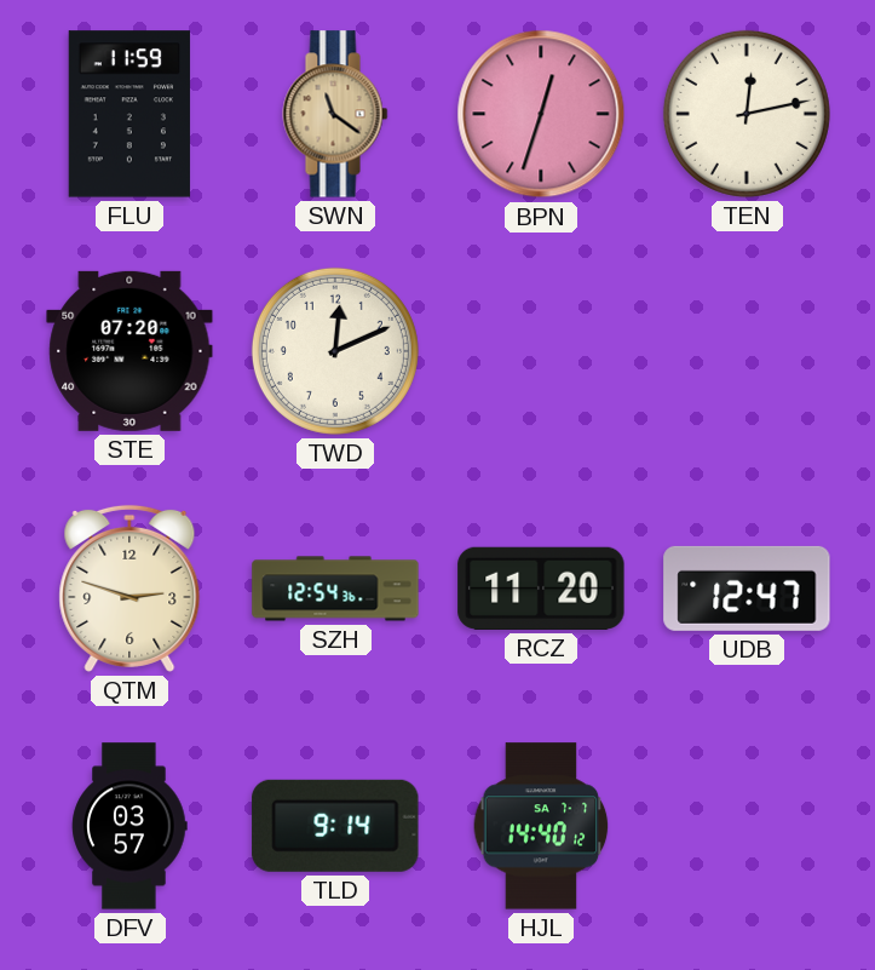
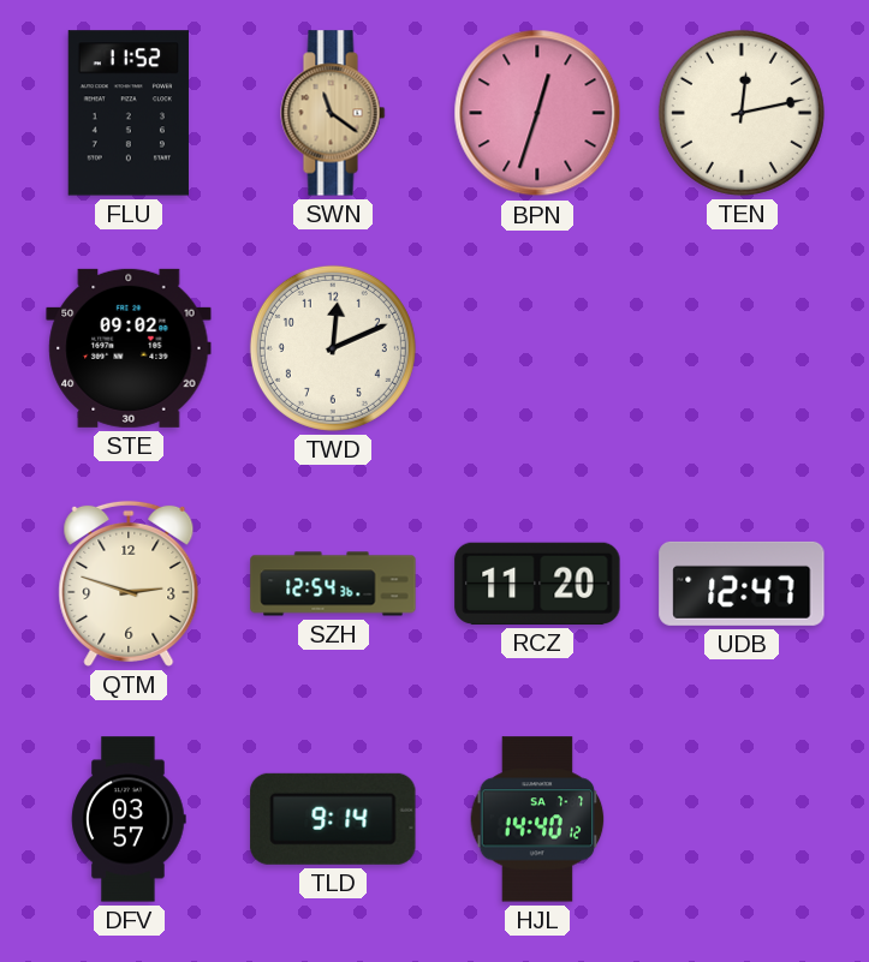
FLU: 11:59 -> 11:52 (127, 113)
STE: 07:20 -> 09:02 (129, 348)
